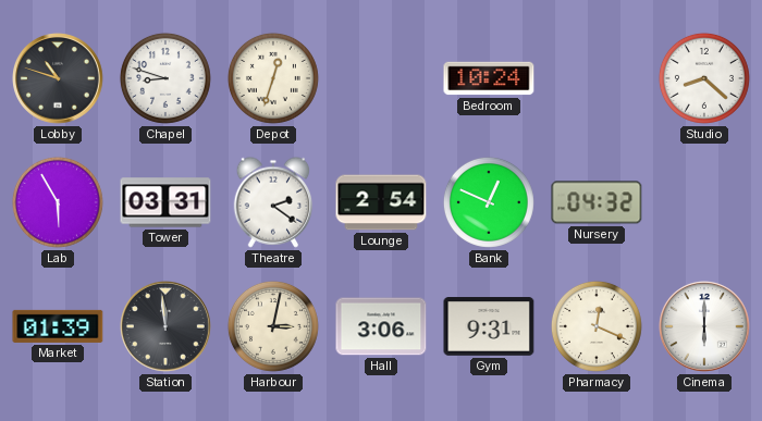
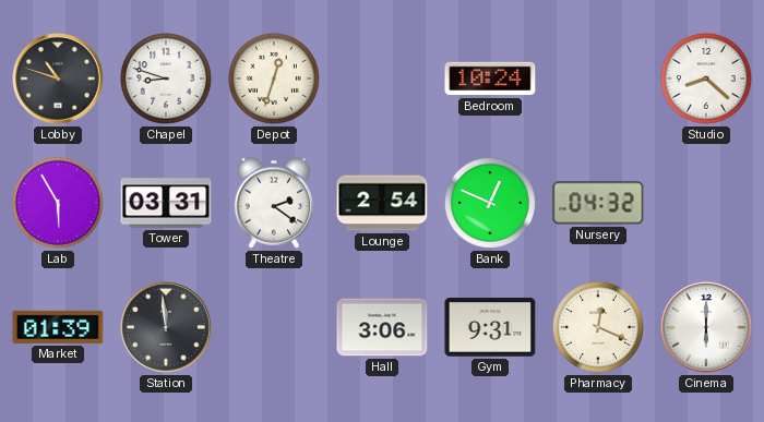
Harbour: 3:02 -> none (273, 326)
